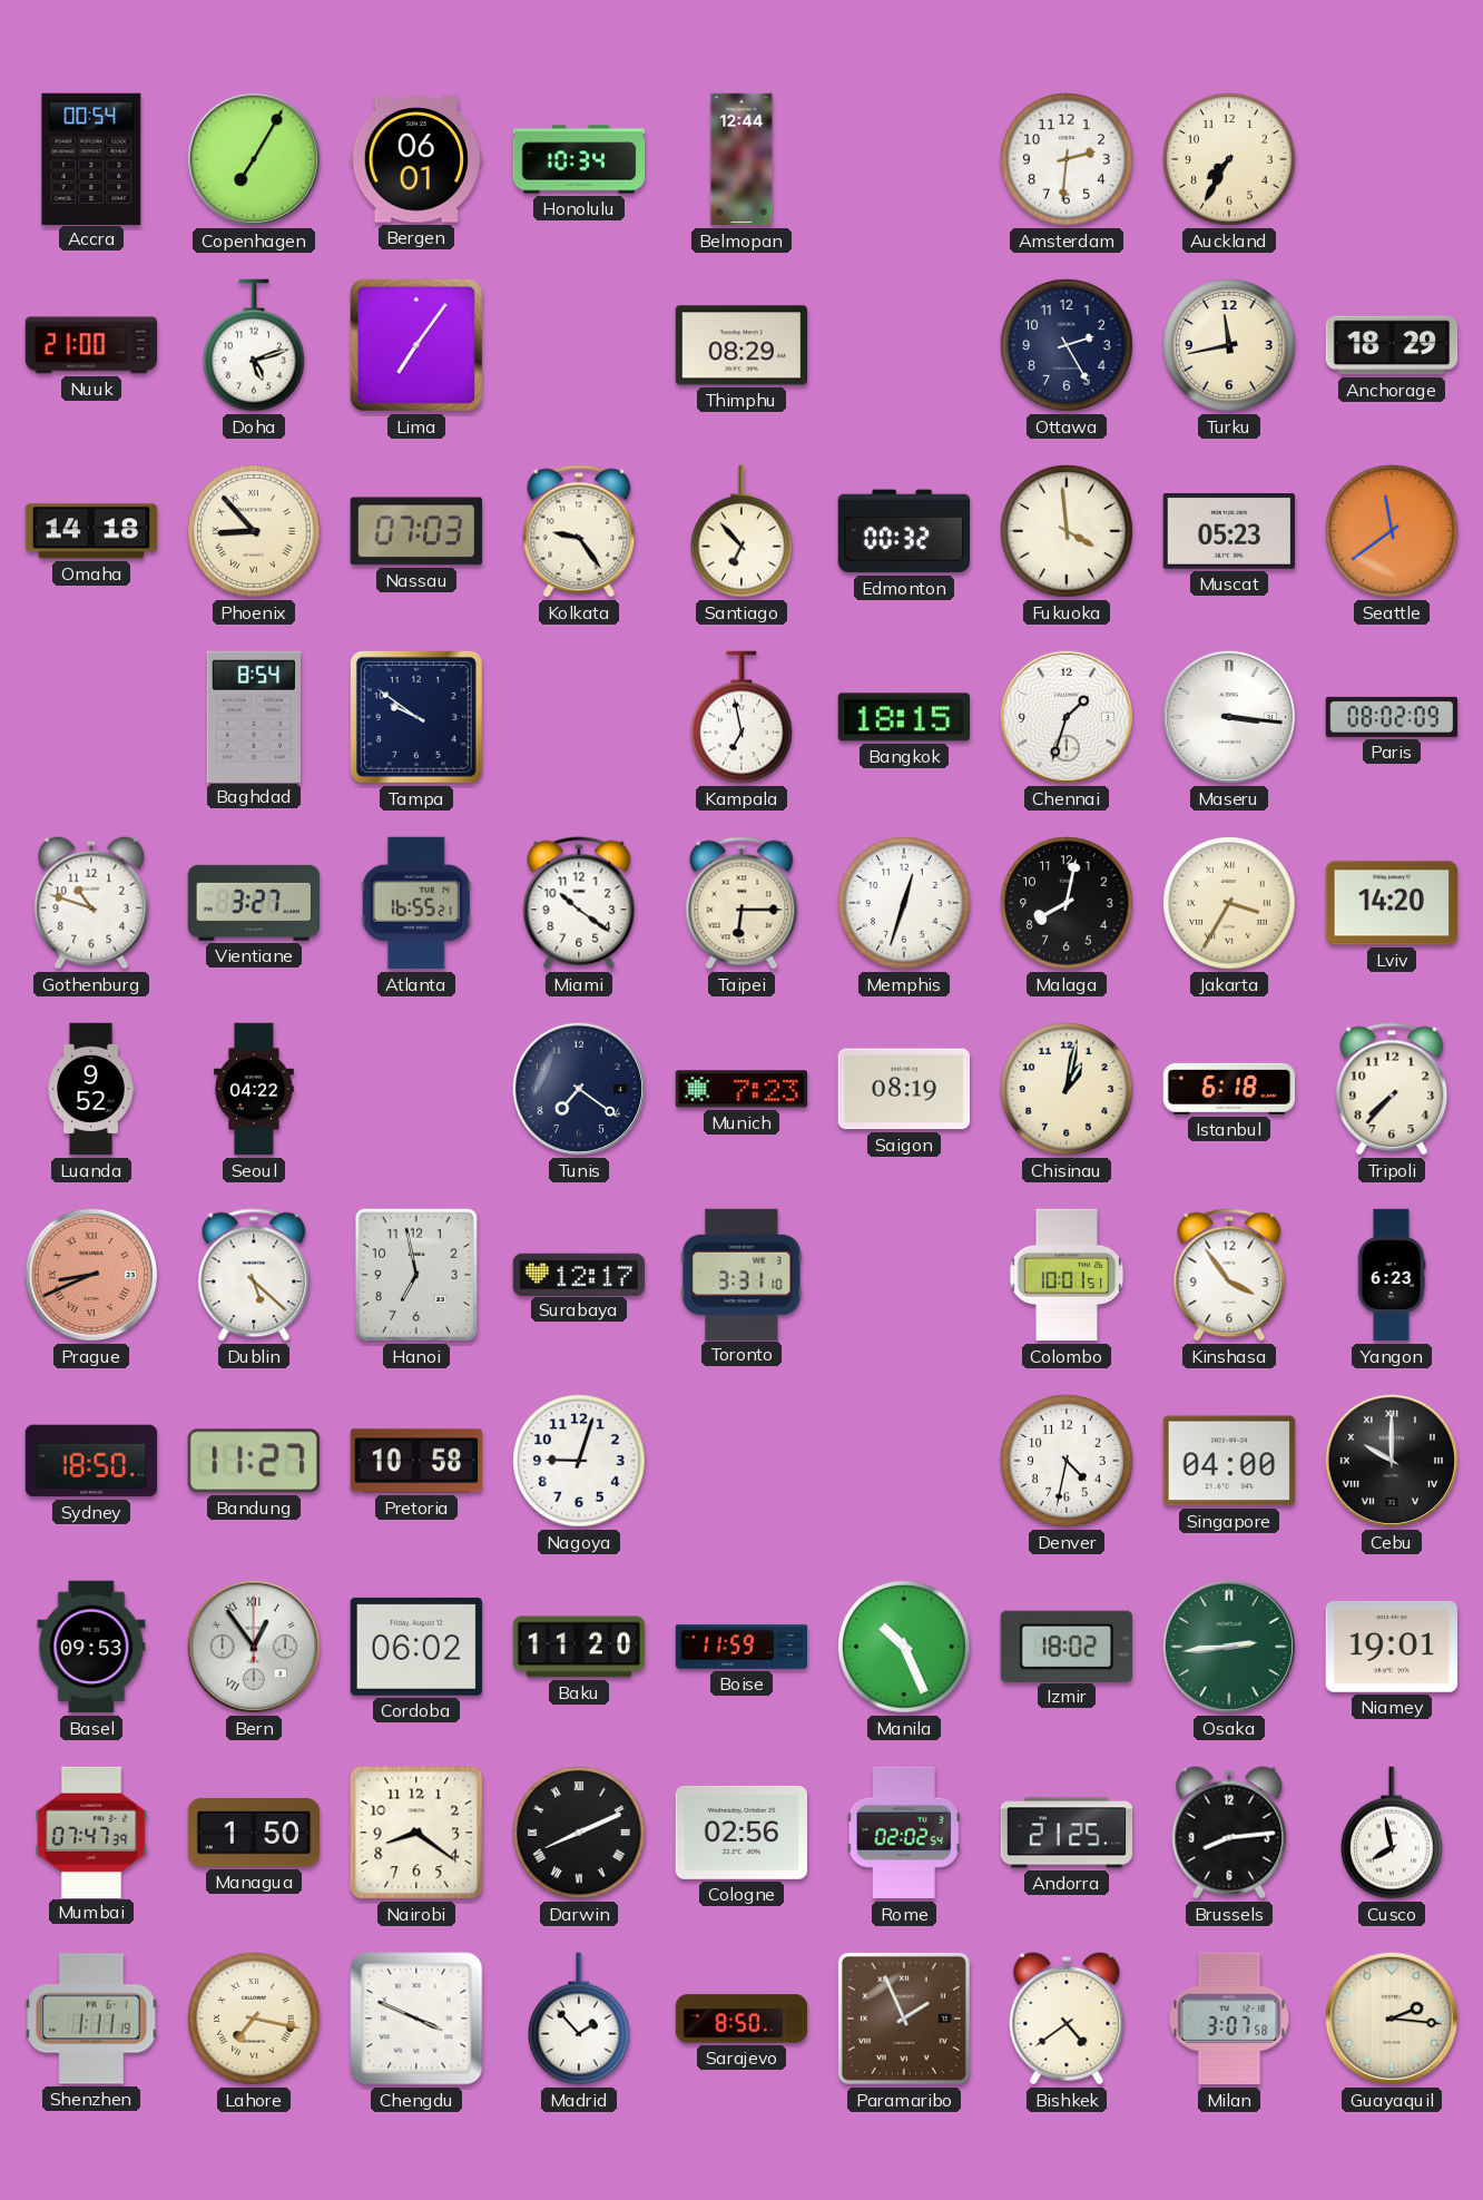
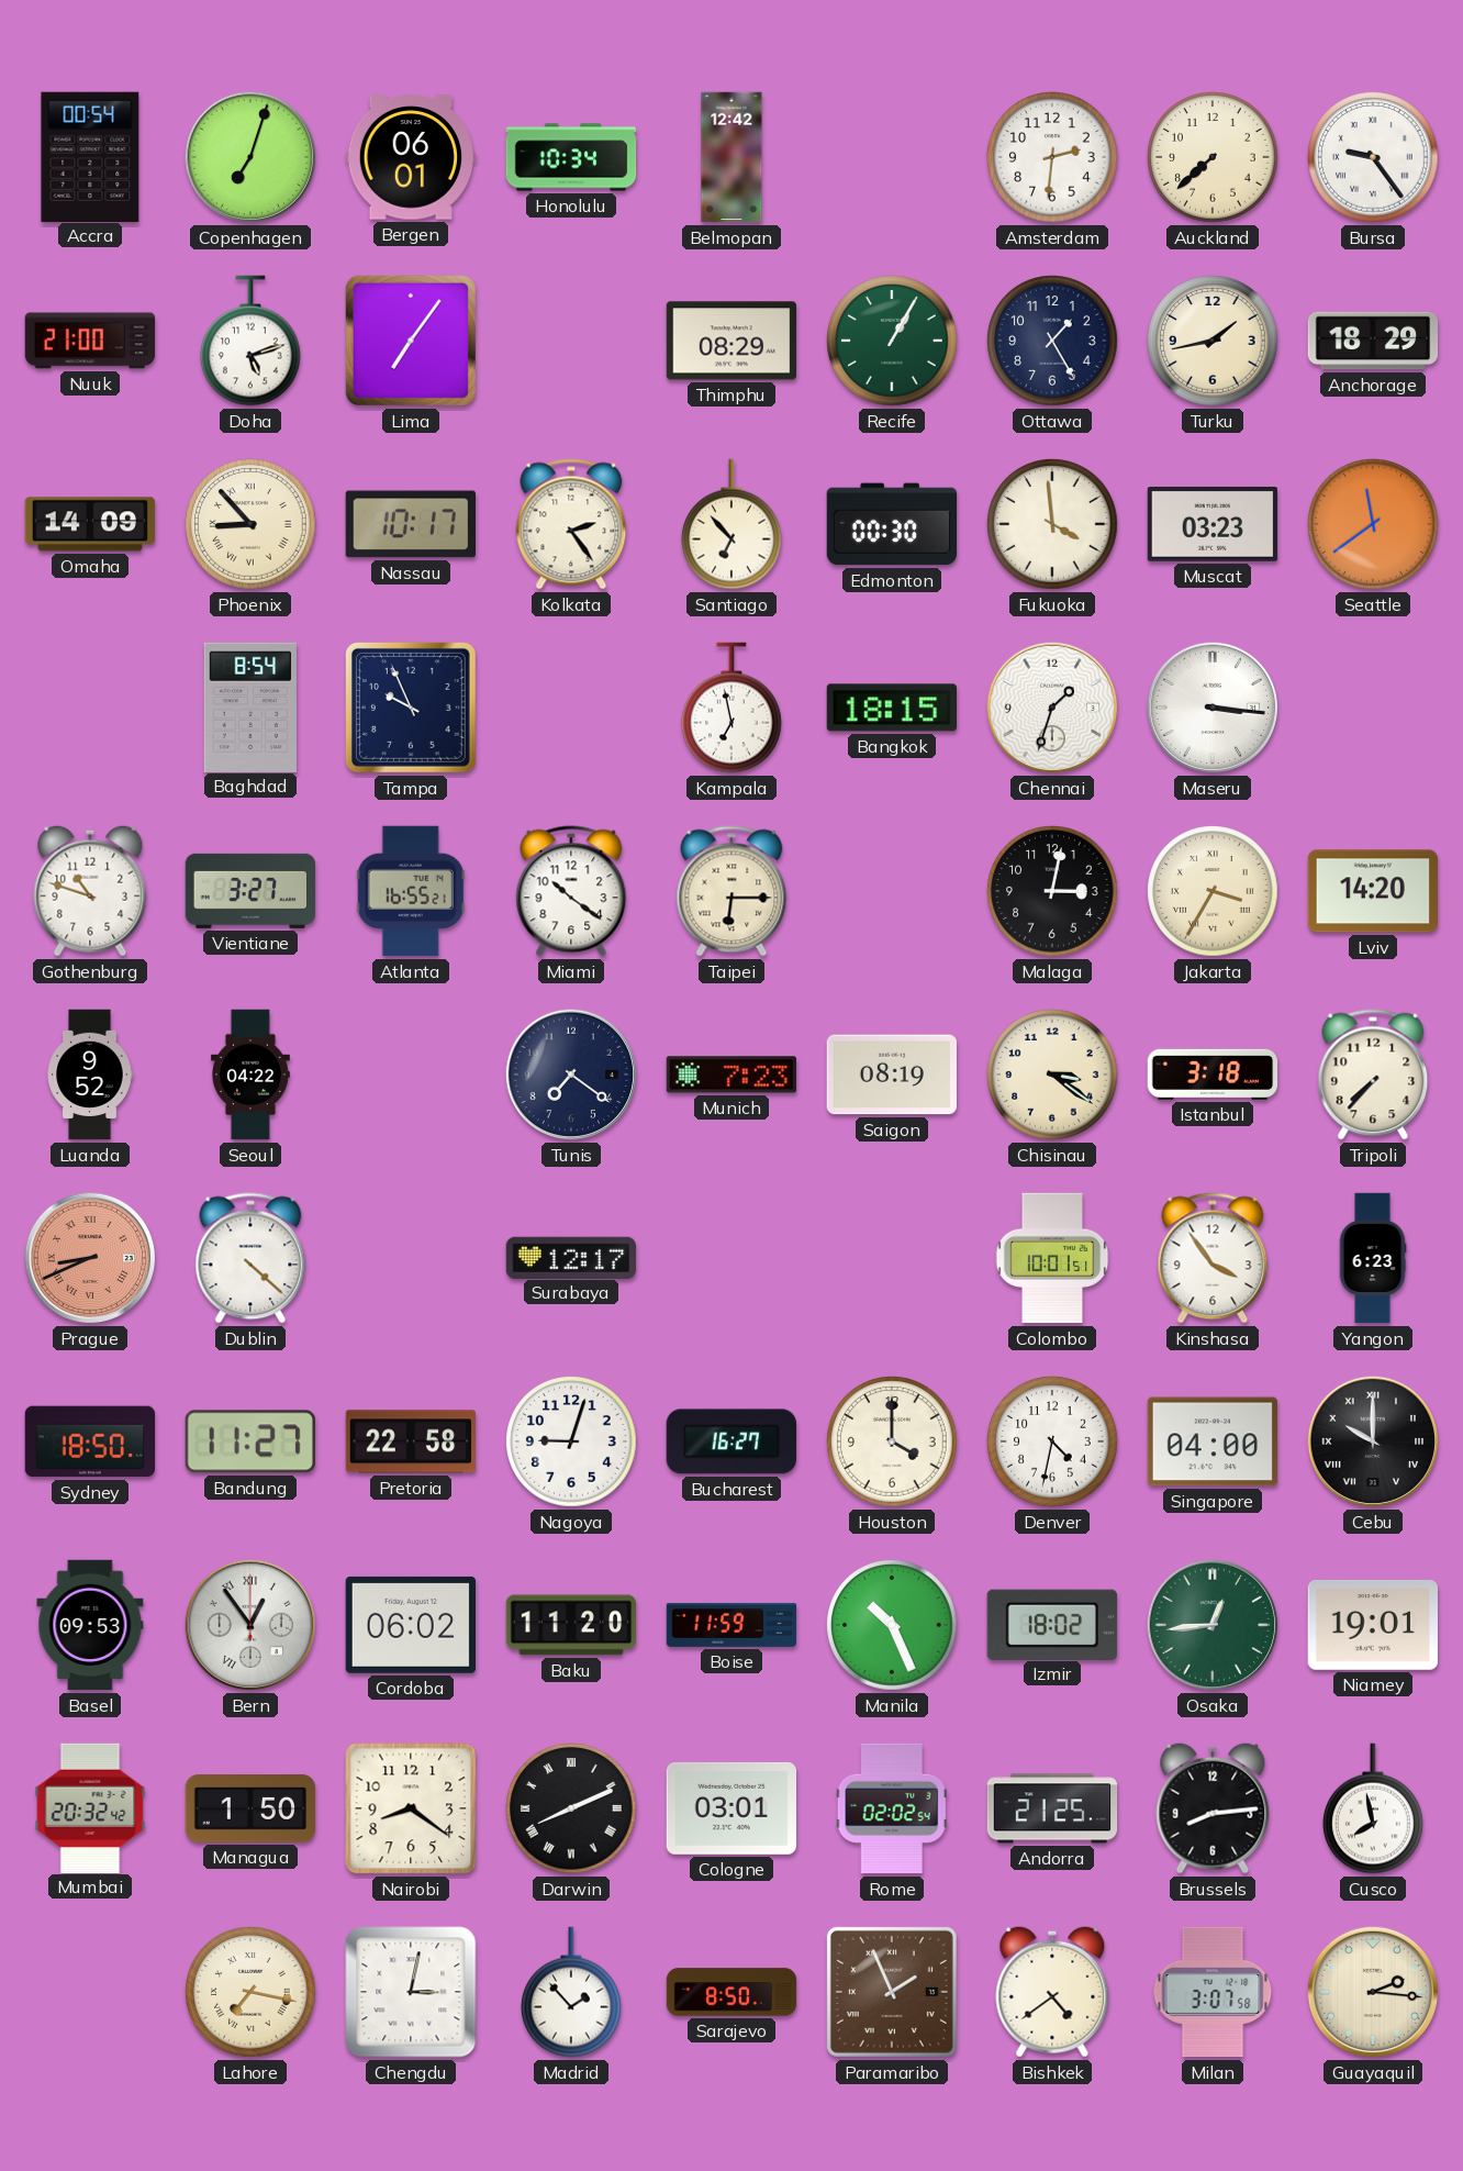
Copenhagen: 7:05 -> 7:03 (250, 157)
Belmopan: 12:44 -> 12:42 (731, 157)
Auckland: 7:35 -> 7:38 (1213, 157)
Bursa: none -> 9:24 (1373, 157)
Recife: none -> 1:05 (892, 341)
Ottawa: 2:25 -> 1:25 (1052, 341)
Turku: 11:43 -> 1:43 (1213, 341)
Omaha: 14:18 -> 14:09 (90, 524)
Nassau: 07:03 -> 10:17 (410, 524)
Kolkata: 9:24 -> 2:24 (571, 524)
Edmonton: 00:32 -> 00:30 (892, 524)
Muscat: 05:23 -> 03:23 (1213, 525)
Tampa: 9:51 -> 9:56 (411, 708)
Paris: 08:02 -> none (1392, 717)
Memphis: 12:33 -> none (904, 903)
Malaga: 8:02 -> 3:02 (1052, 891)
Chisinau: 1:02 -> 3:21 (1052, 1075)
Istanbul: 6:18 -> 3:18 (1213, 1075)
Dublin: 5:22 -> 4:22 (250, 1258)
Hanoi: 6:58 -> none (416, 1275)
Toronto: 3:31 -> none (741, 1274)
Pretoria: 10:58 -> 22:58 (411, 1441)
Bucharest: none -> 16:27 (730, 1441)
Houston: none -> 4:00 (892, 1441)
Osaka: 2:44 -> 12:44 (1213, 1625)
Mumbai: 07:47 -> 20:32 (90, 1807)
Cologne: 02:56 -> 03:01 (730, 1808)
Shenzhen: 1:11 -> none (91, 2019)
Chengdu: 3:49 -> 3:02 (411, 1992)
